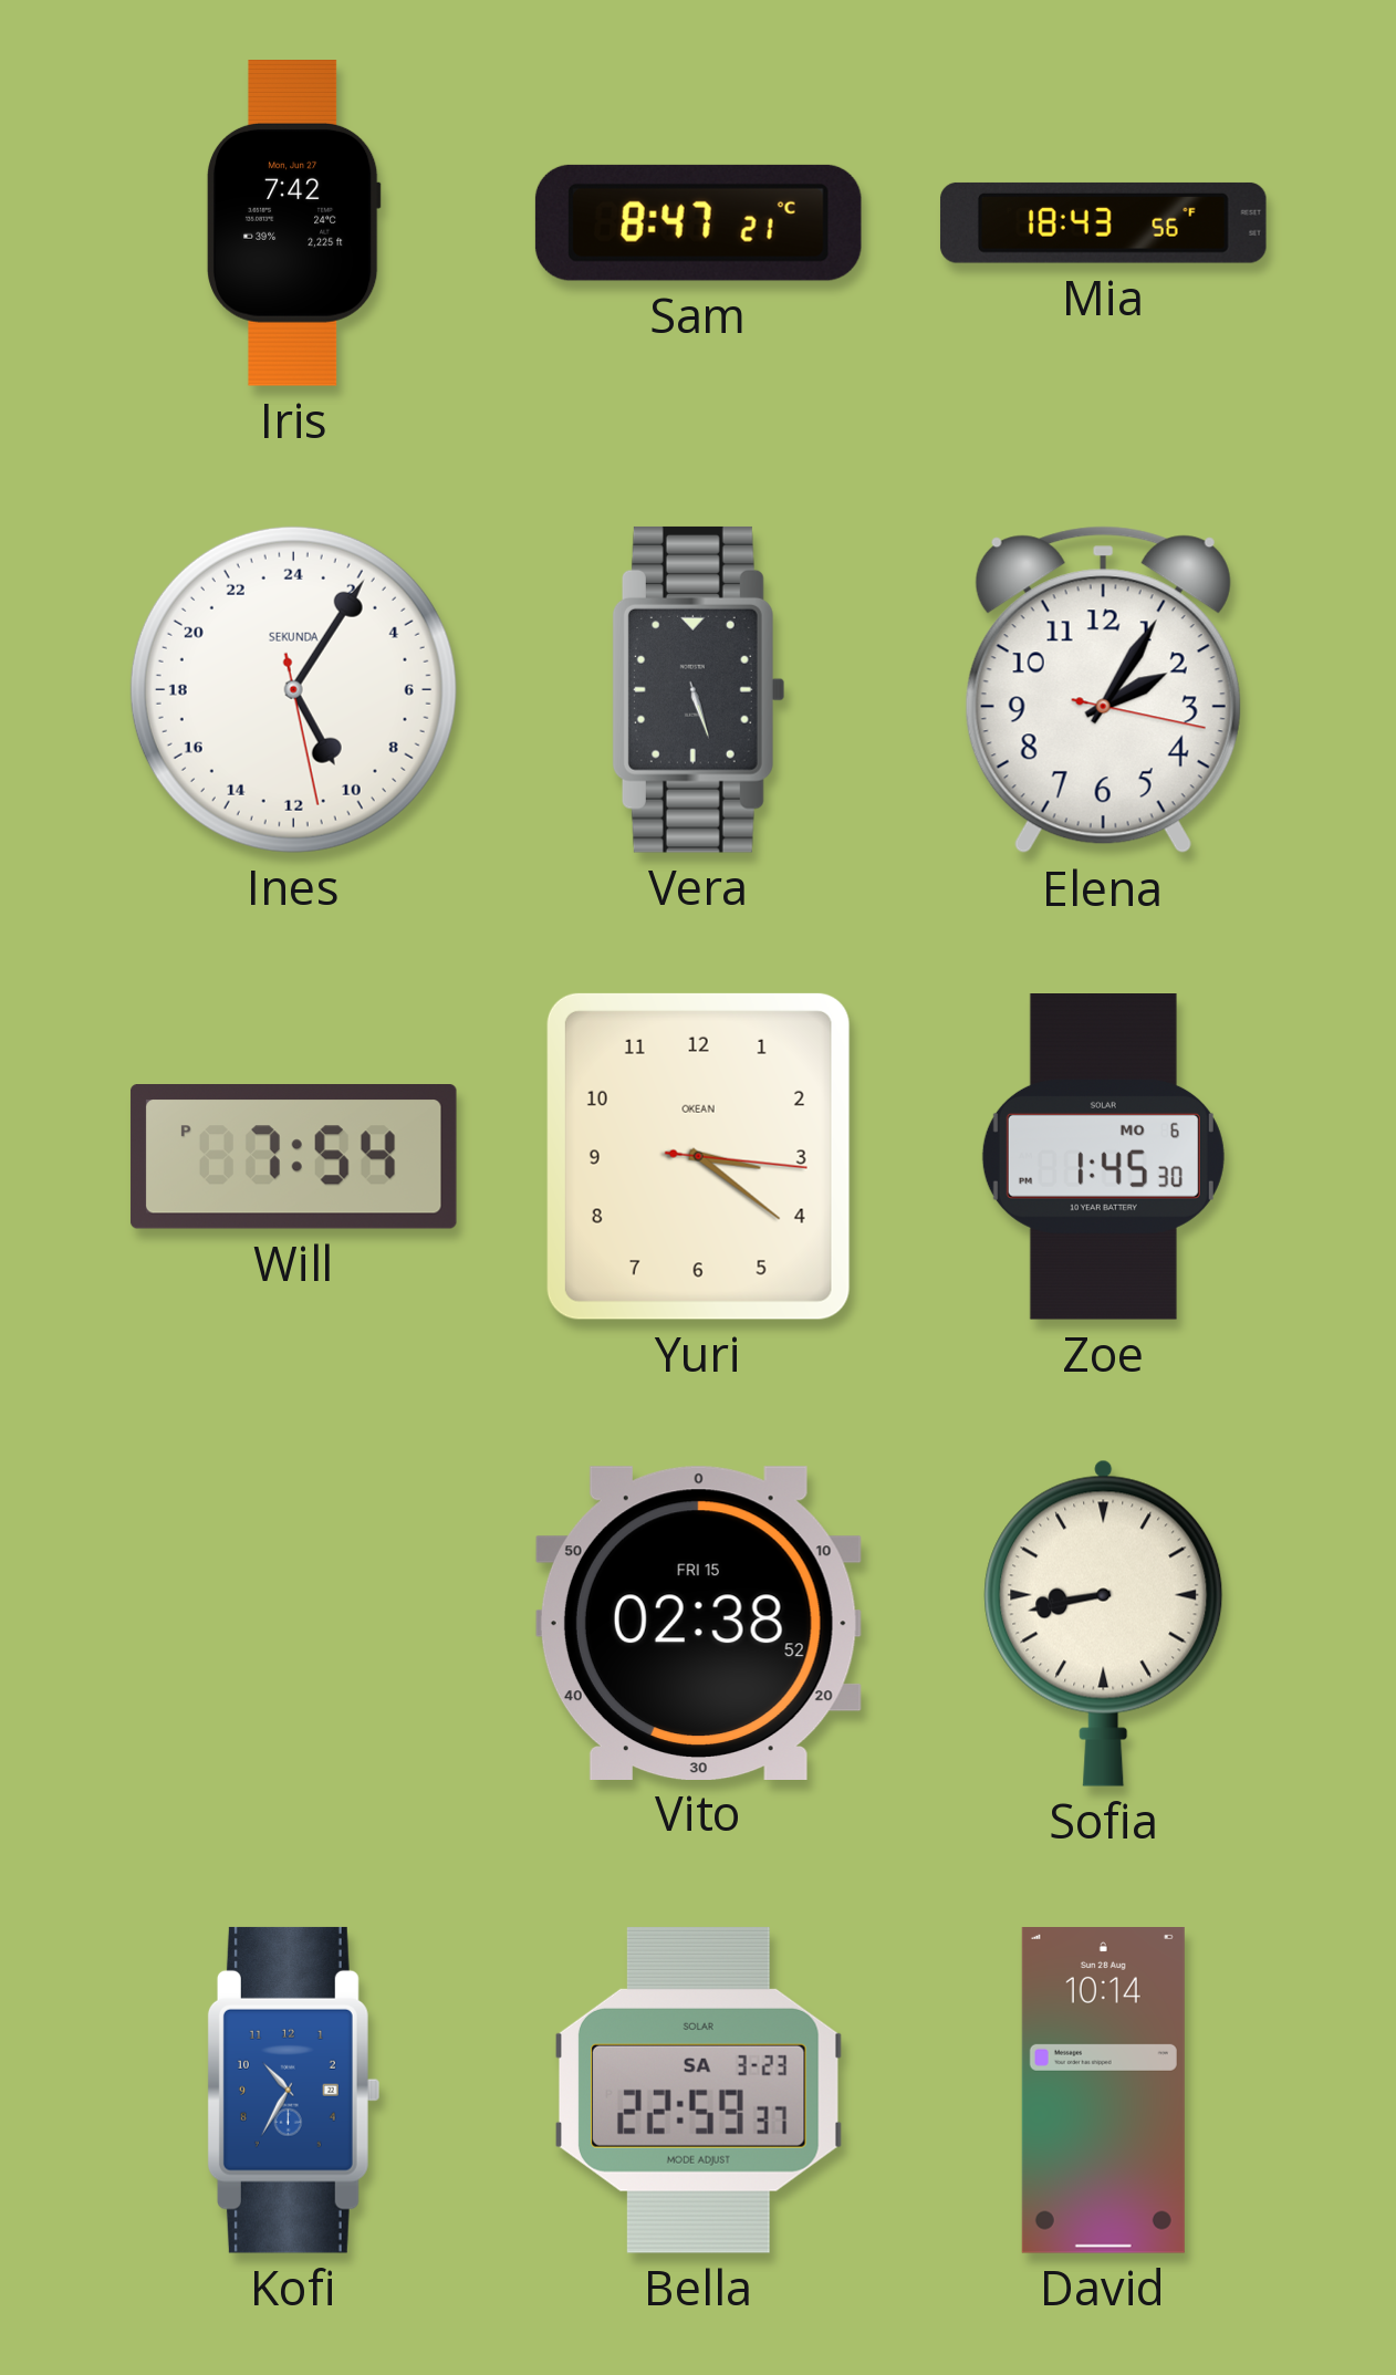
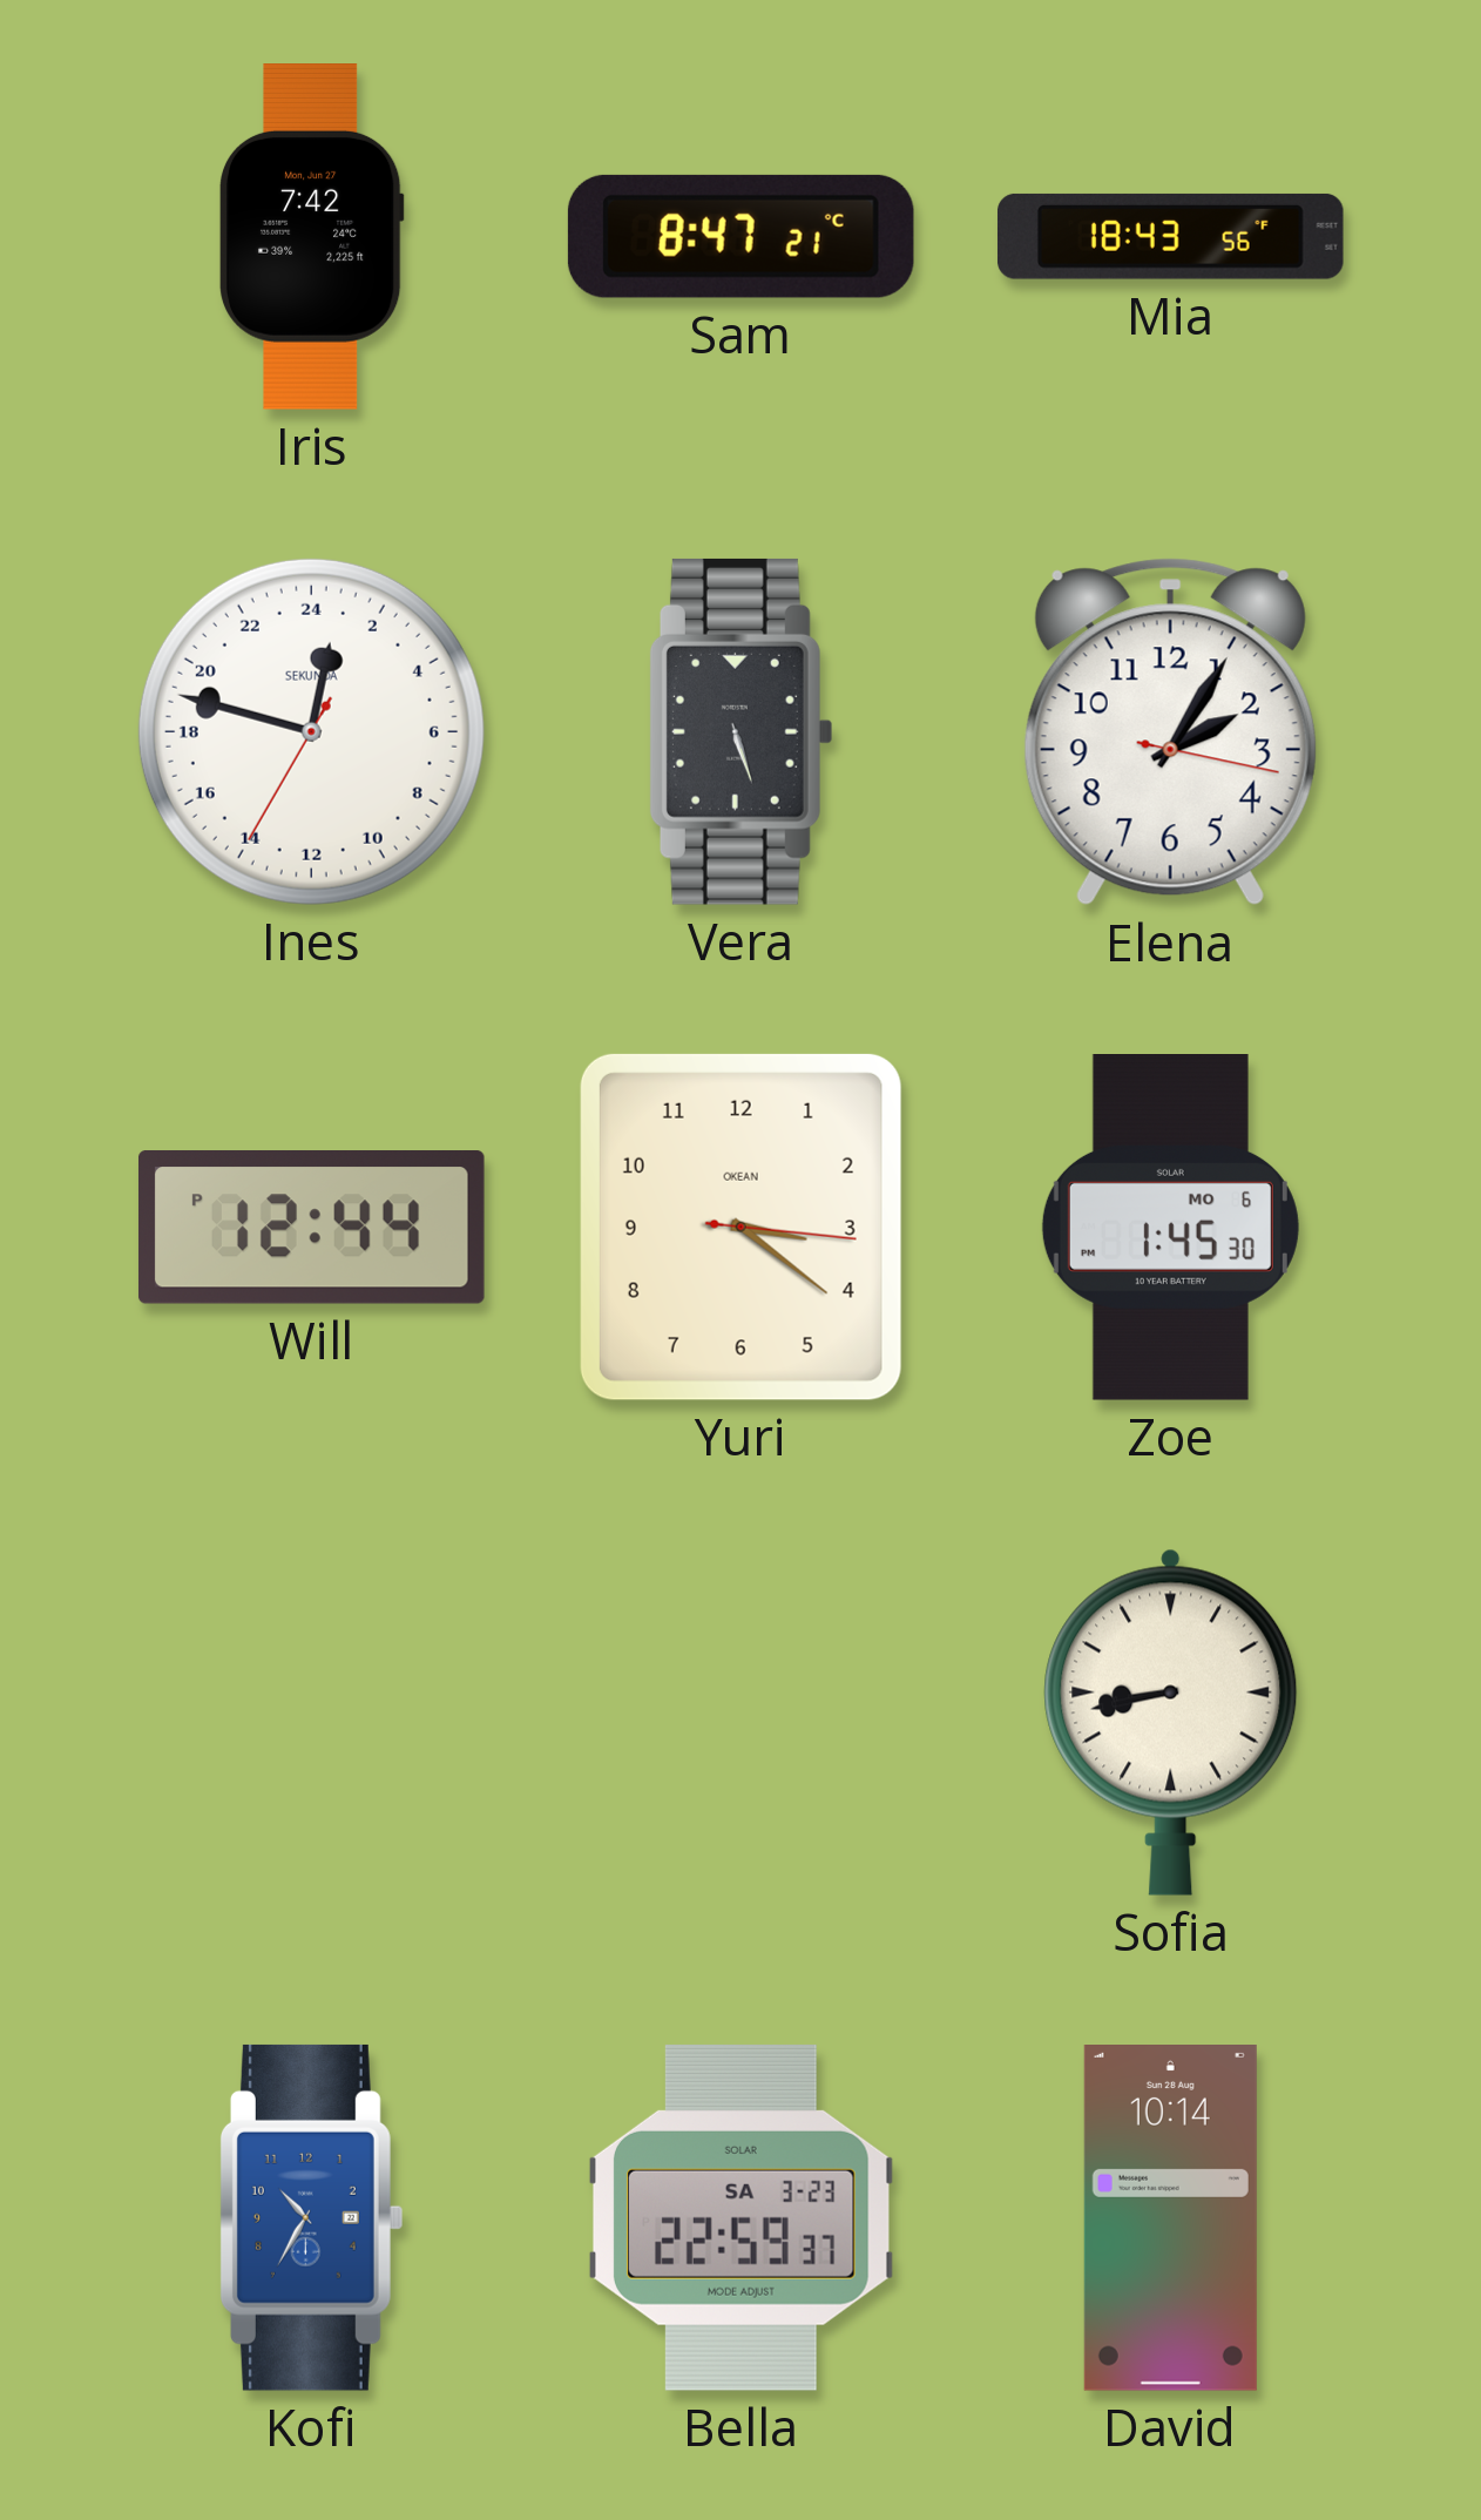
Ines: 10:05 -> 0:47 (311, 731)
Will: 7:54 -> 12:44 (311, 1227)
Vito: 02:38 -> none (698, 1623)
